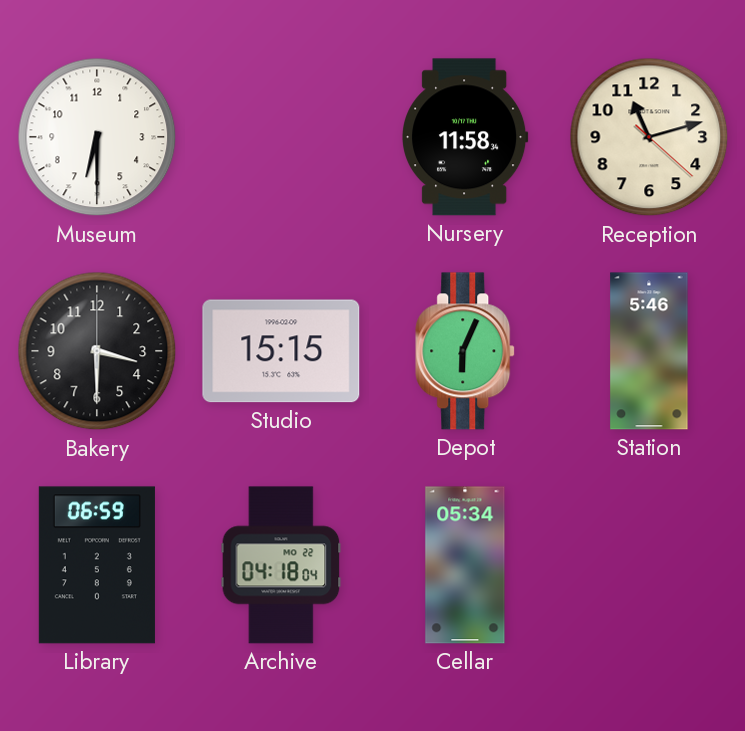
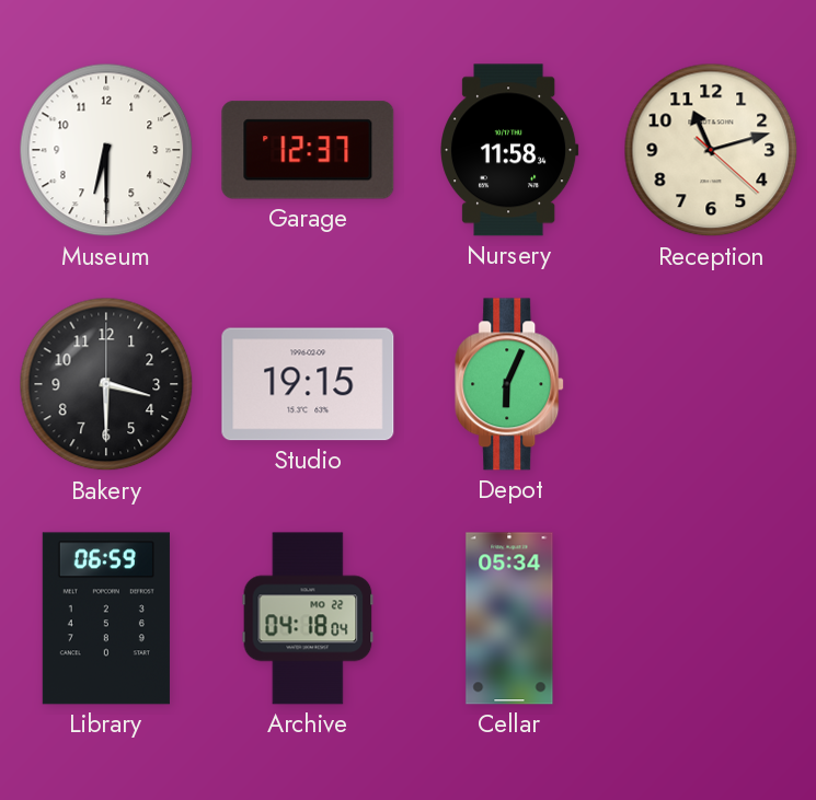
Garage: none -> 12:37 (308, 150)
Studio: 15:15 -> 19:15 (308, 384)
Station: 5:46 -> none (649, 351)
